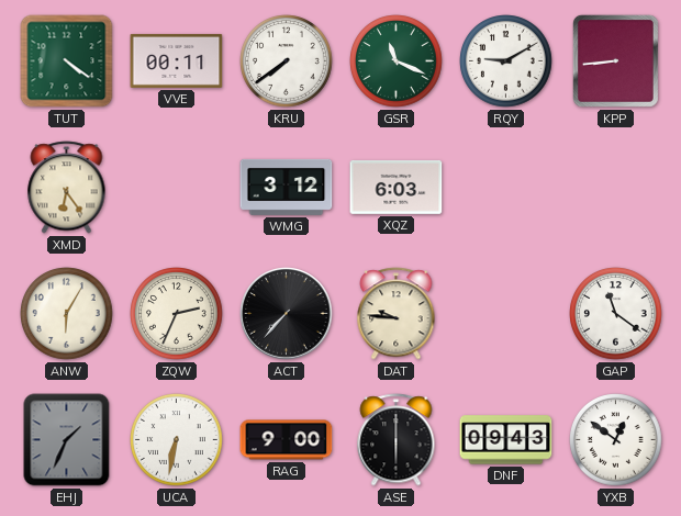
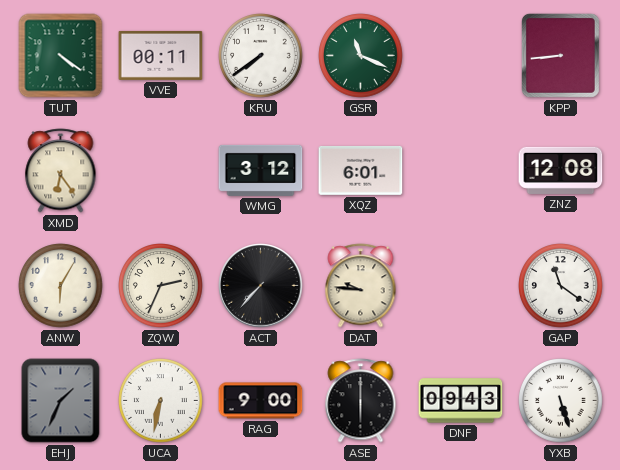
RQY: 9:10 -> none (506, 61)
XQZ: 6:03 -> 6:01 (361, 170)
ZNZ: none -> 12:08 (561, 170)
YXB: 12:51 -> 5:27 (561, 401)
